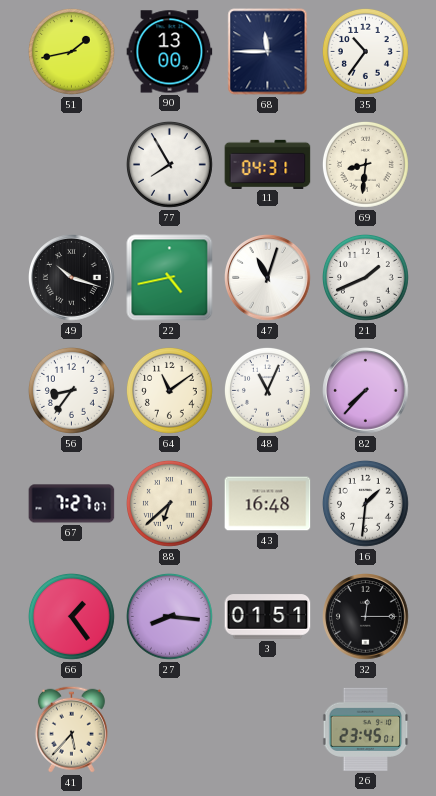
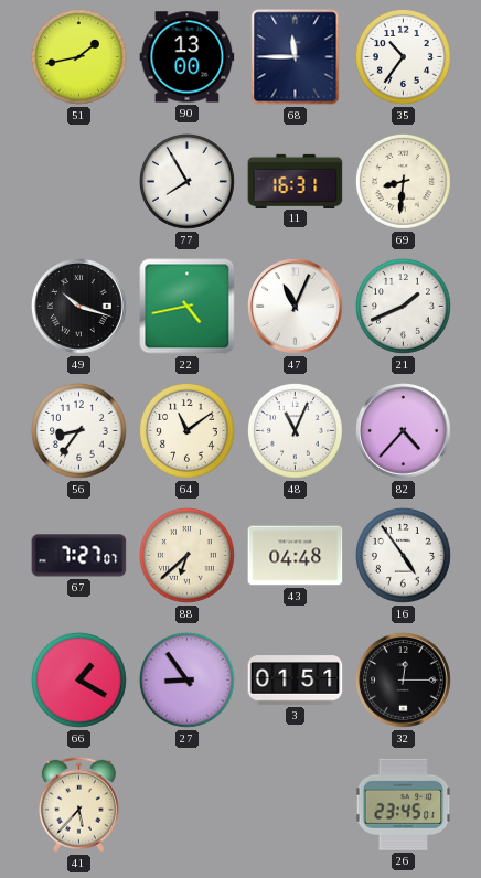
11: 04:31 -> 16:31 (296, 181)
47: 11:03 -> 11:04 (296, 307)
82: 7:37 -> 4:37 (404, 431)
43: 16:48 -> 04:48 (296, 556)
16: 1:31 -> 4:54 (404, 556)
66: 1:24 -> 1:20 (79, 681)
27: 8:16 -> 8:54 (188, 681)
